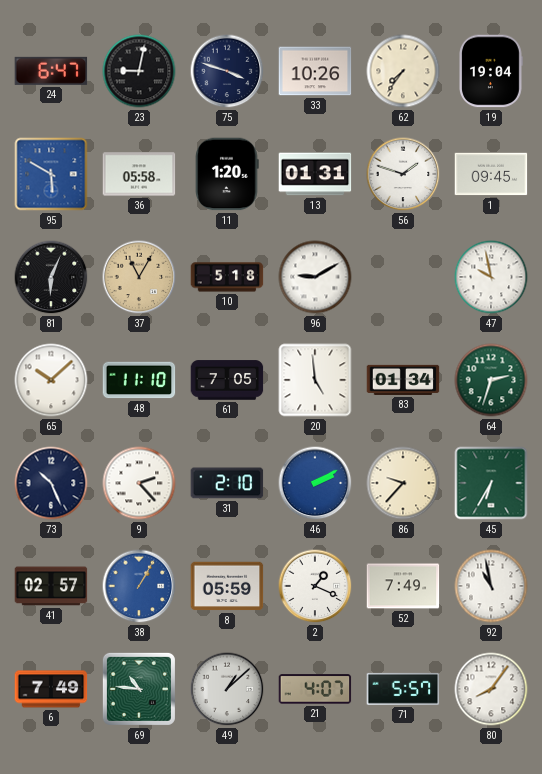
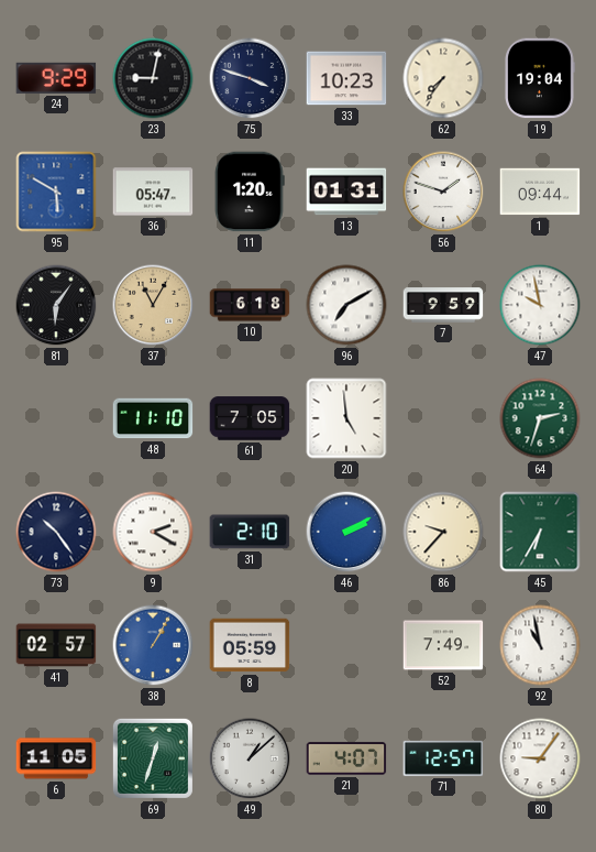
24: 6:47 -> 9:29 (56, 78)
33: 10:26 -> 10:23 (346, 78)
36: 05:58 -> 05:47 (153, 192)
1: 09:45 -> 09:44 (540, 192)
81: 6:04 -> 6:06 (56, 305)
10: 5:18 -> 6:18 (250, 305)
96: 9:10 -> 7:10 (346, 305)
7: none -> 9:59 (443, 305)
65: 10:08 -> none (51, 380)
83: 01:34 -> none (403, 380)
73: 10:26 -> 10:24 (56, 532)
9: 2:23 -> 2:20 (153, 532)
2: 1:19 -> none (315, 586)
6: 7:49 -> 11:05 (56, 758)
69: 10:46 -> 12:33 (153, 758)
71: 5:57 -> 12:57 (443, 758)
80: 8:06 -> 9:06 (540, 758)
